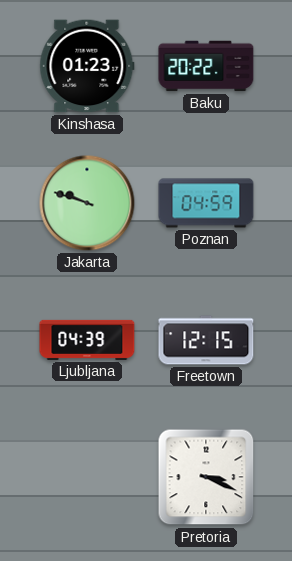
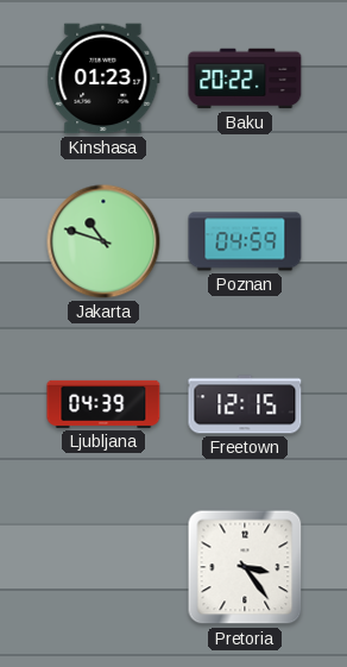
Jakarta: 9:48 -> 10:48 (103, 241)
Pretoria: 3:19 -> 3:24 (245, 567)
